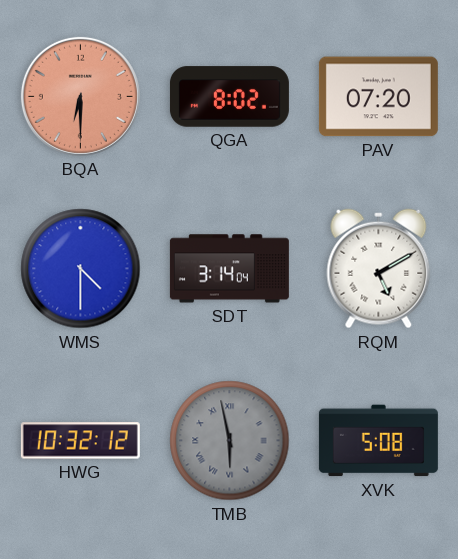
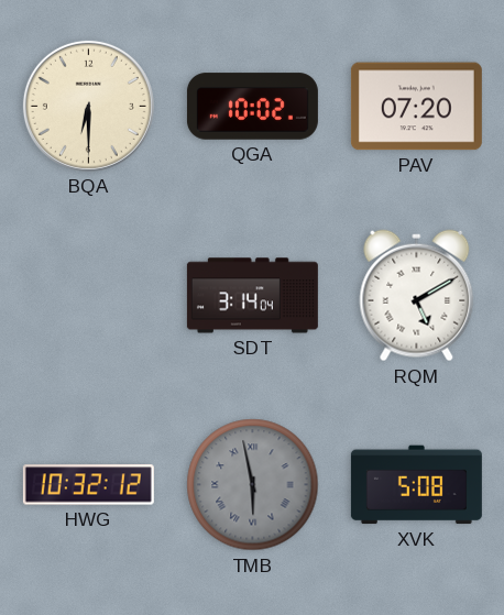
BQA dial: salmon -> cream (88, 106)
QGA: 8:02 -> 10:02 (252, 107)
WMS: 4:30 -> none (81, 269)
